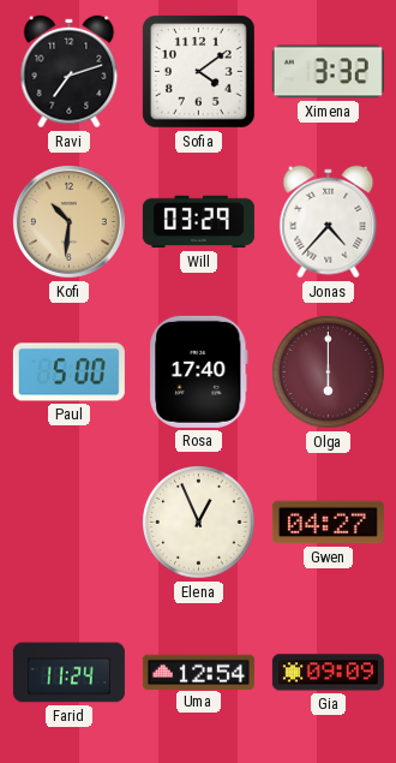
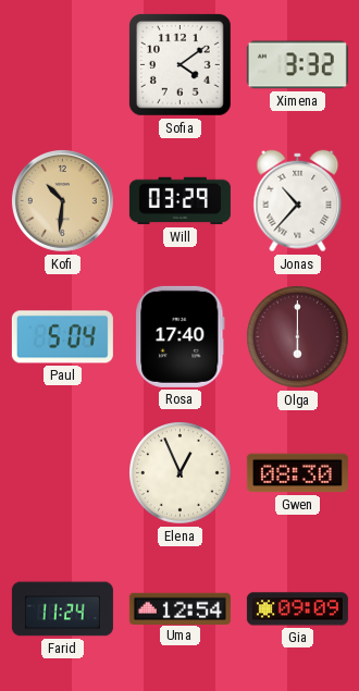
Ravi: 7:12 -> none (70, 72)
Jonas: 4:37 -> 10:37 (298, 201)
Paul: 5:00 -> 5:04 (62, 337)
Gwen: 04:27 -> 08:30 (297, 473)
